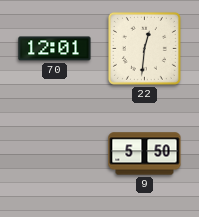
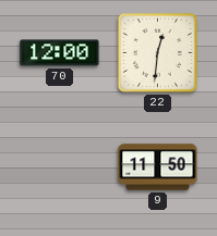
70: 12:01 -> 12:00 (60, 53)
9: 5:50 -> 11:50 (158, 167)
